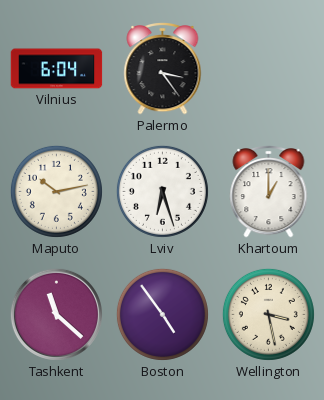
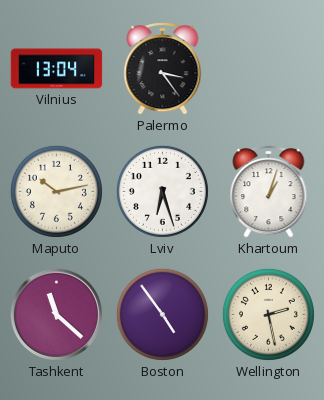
Vilnius: 6:04 -> 13:04 (57, 69)
Khartoum: 1:00 -> 1:03 (269, 191)
Wellington: 3:28 -> 2:28 (268, 314)
